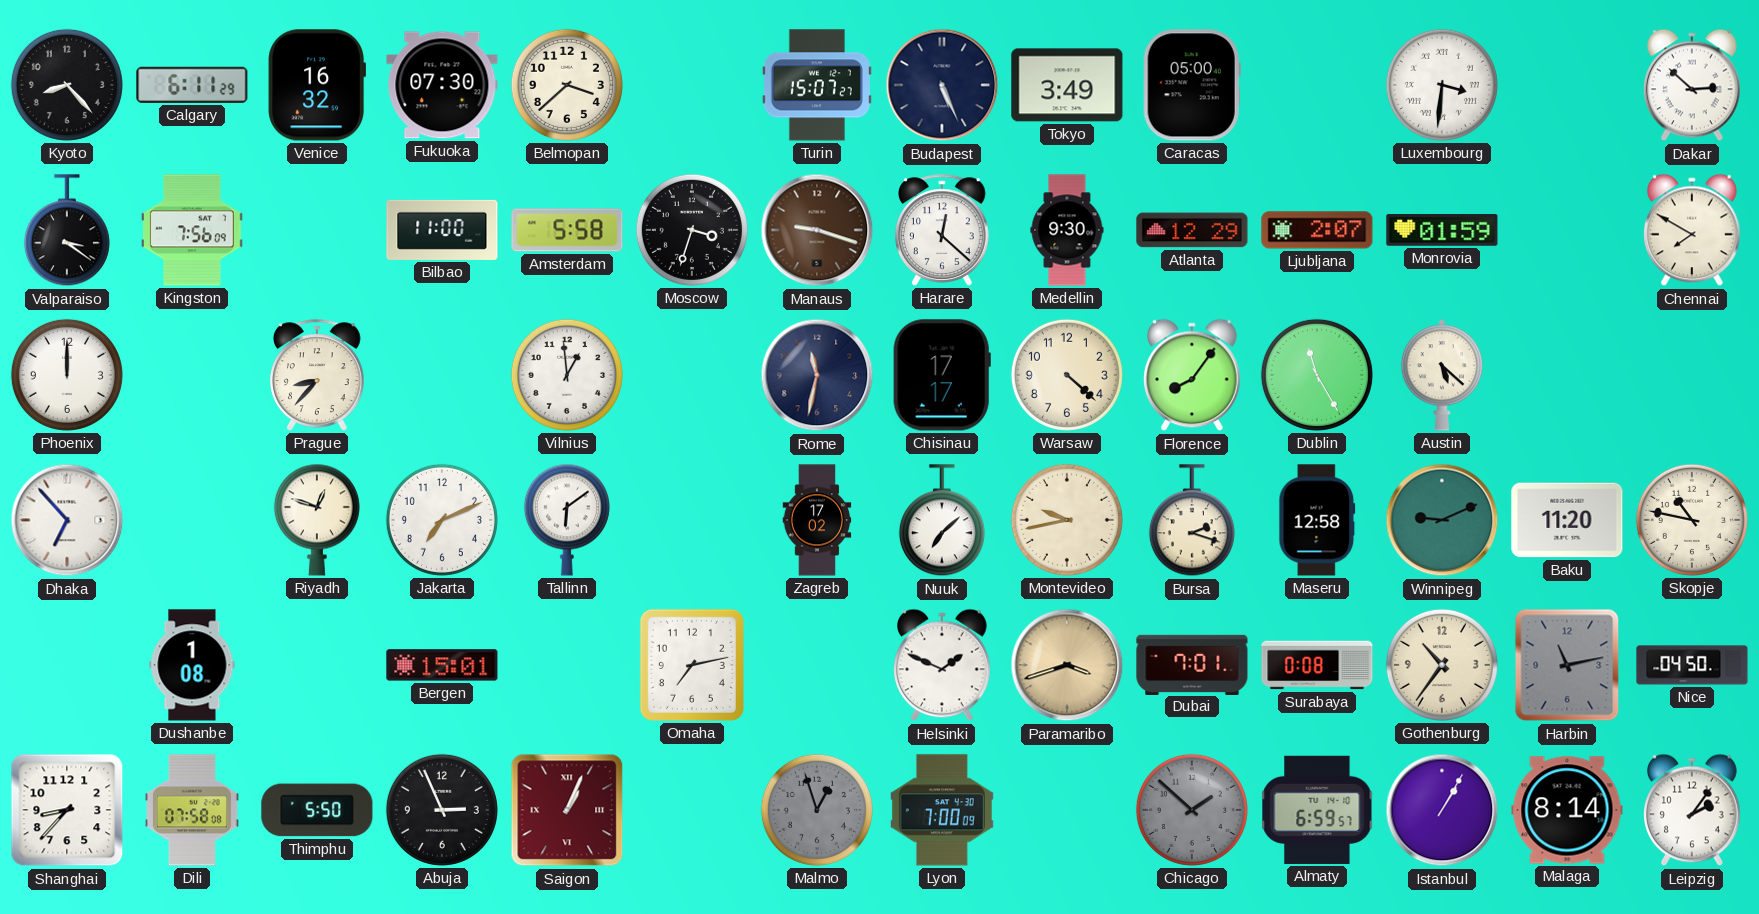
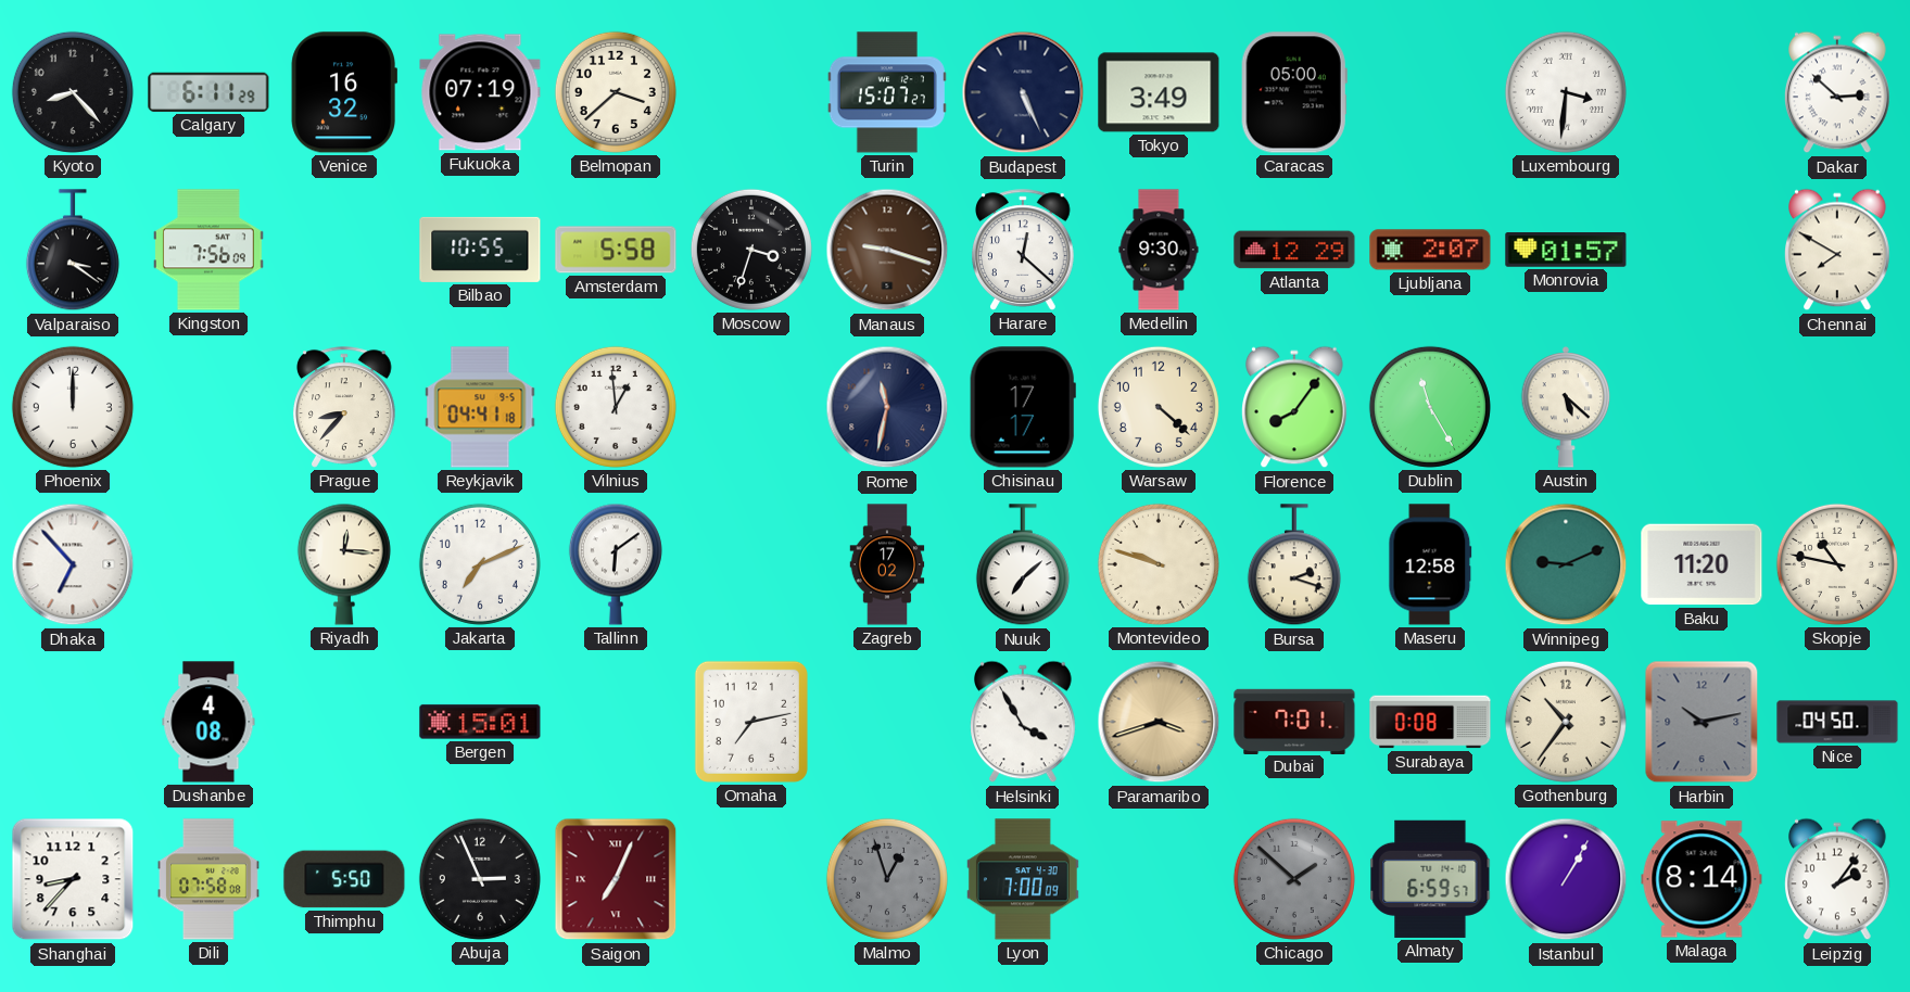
Fukuoka: 07:30 -> 07:19 (480, 92)
Bilbao: 11:00 -> 10:55 (480, 250)
Monrovia: 01:59 -> 01:57 (1566, 251)
Reykjavik: none -> 04:41 (480, 407)
Riyadh: 12:48 -> 12:16 (344, 564)
Montevideo: 9:43 -> 9:48 (1159, 564)
Dushanbe: 1:08 -> 4:08 (208, 722)
Helsinki: 1:49 -> 3:55 (1024, 722)
Harbin: 11:13 -> 10:13 (1702, 722)
Saigon: 1:04 -> 7:04 (616, 879)
